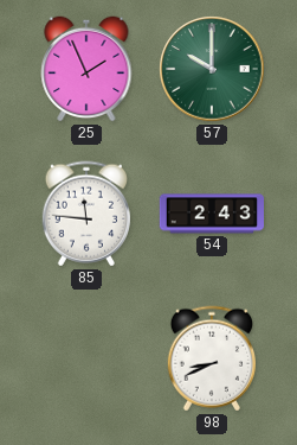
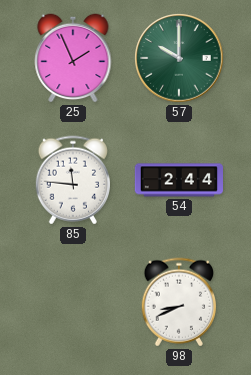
54: 2:43 -> 2:44 (178, 180)
